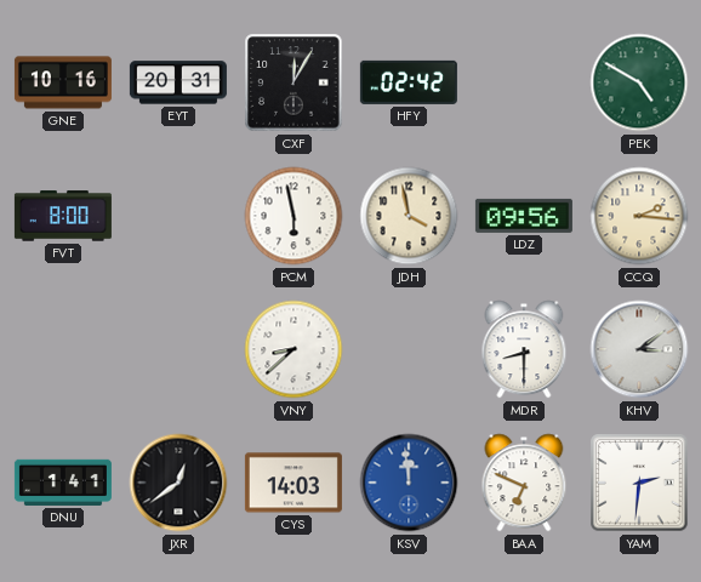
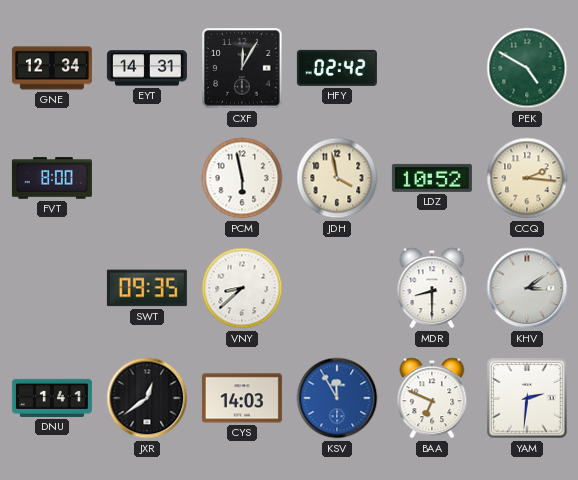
GNE: 10:16 -> 12:34 (52, 68)
EYT: 20:31 -> 14:31 (147, 68)
LDZ: 09:56 -> 10:52 (432, 178)
SWT: none -> 09:35 (147, 288)
KSV: 11:59 -> 11:55 (337, 398)
